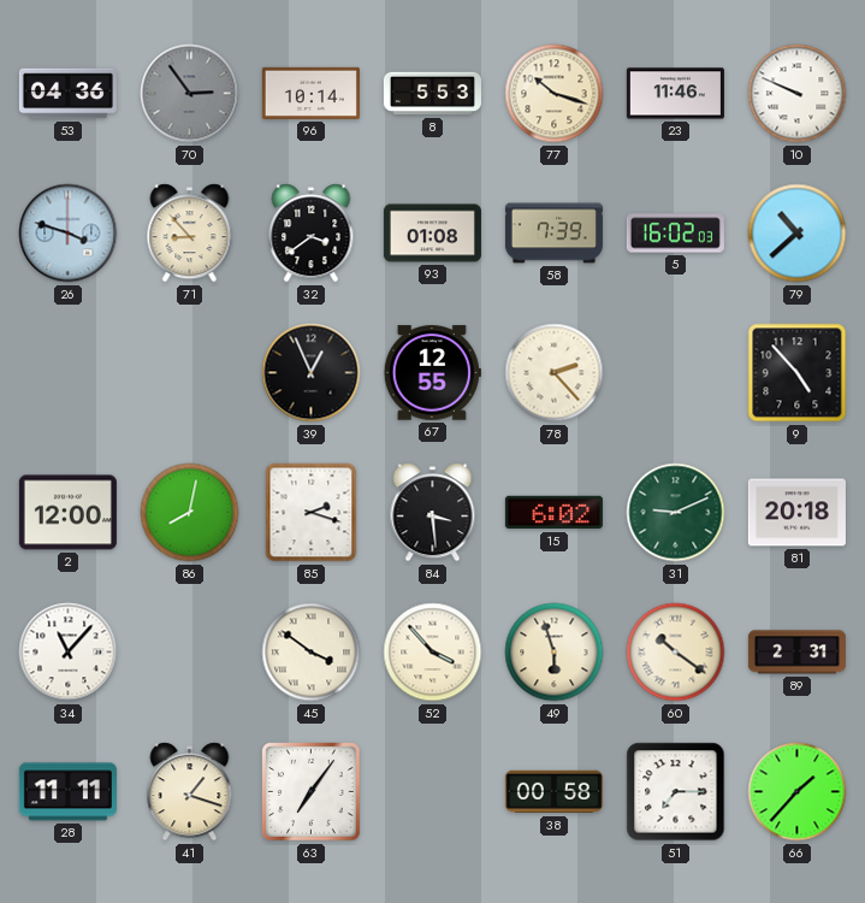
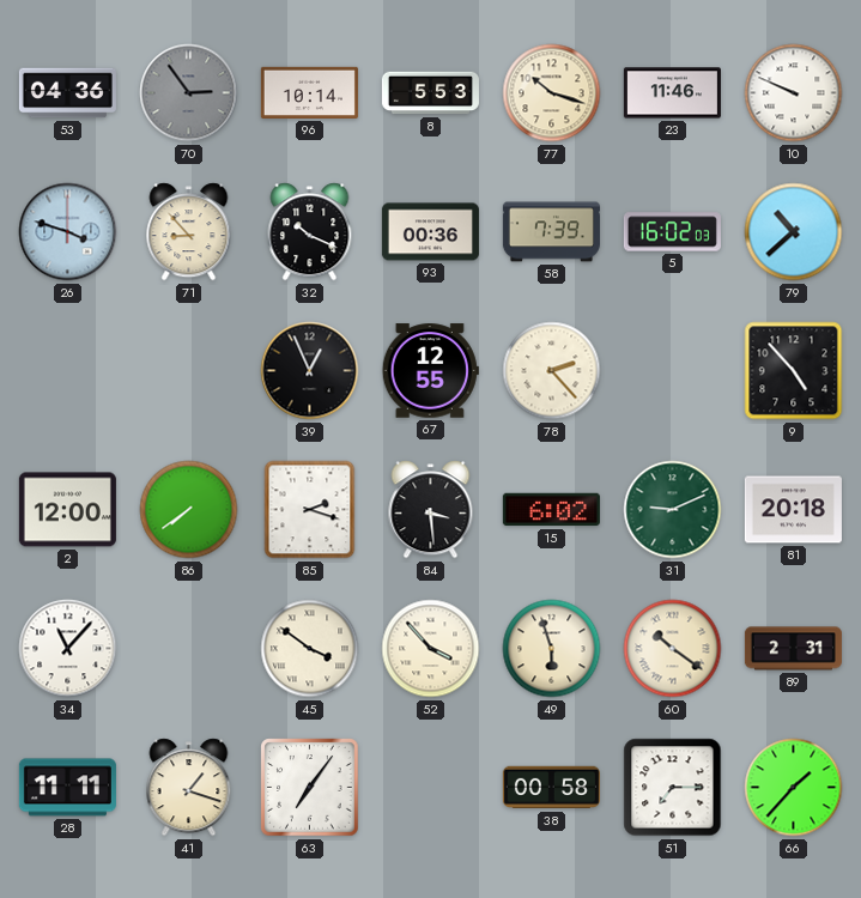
32: 3:39 -> 10:19 (310, 232)
93: 01:08 -> 00:36 (430, 232)
86: 8:02 -> 7:39 (189, 510)
